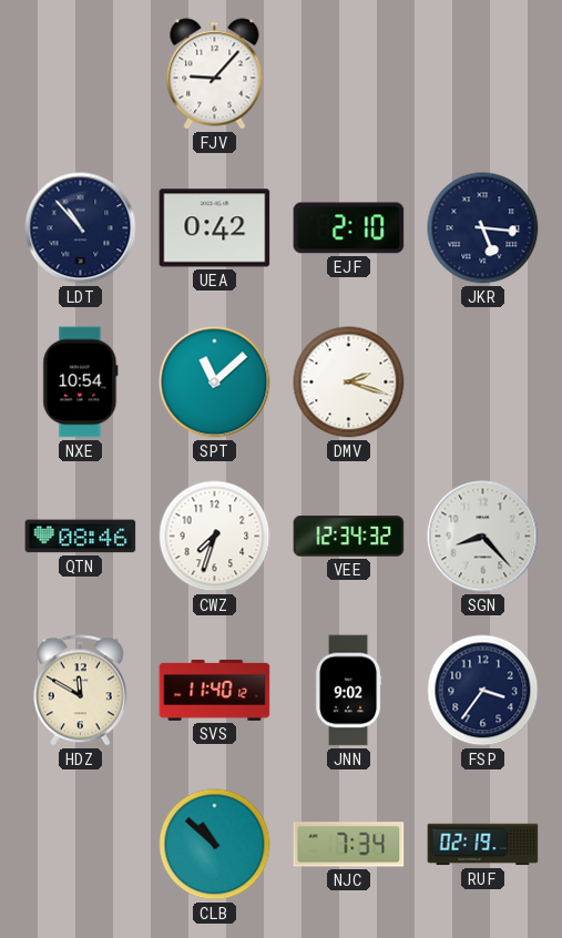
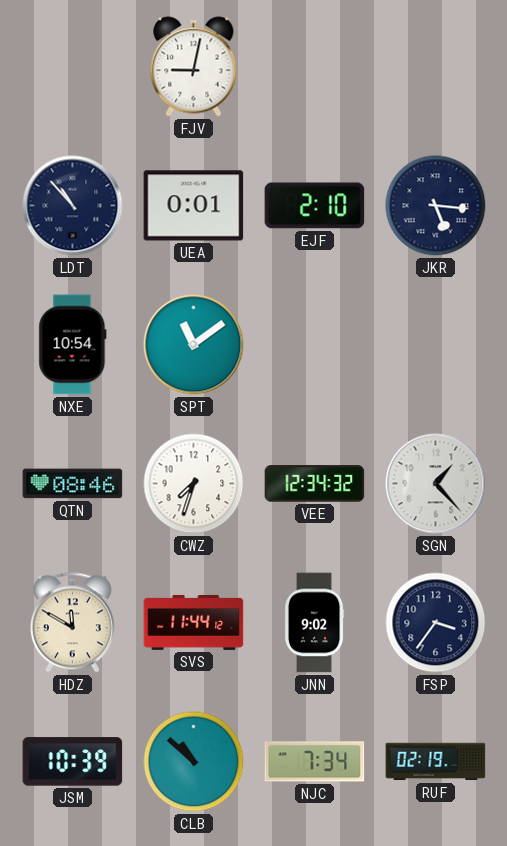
FJV: 9:07 -> 9:02 (194, 67)
UEA: 0:42 -> 0:01 (194, 206)
SPT: 11:08 -> 11:09 (194, 345)
DMV: 2:18 -> none (349, 383)
SGN: 8:23 -> 1:23 (436, 484)
SVS: 11:40 -> 11:44 (194, 622)
JSM: none -> 10:39 (73, 762)
